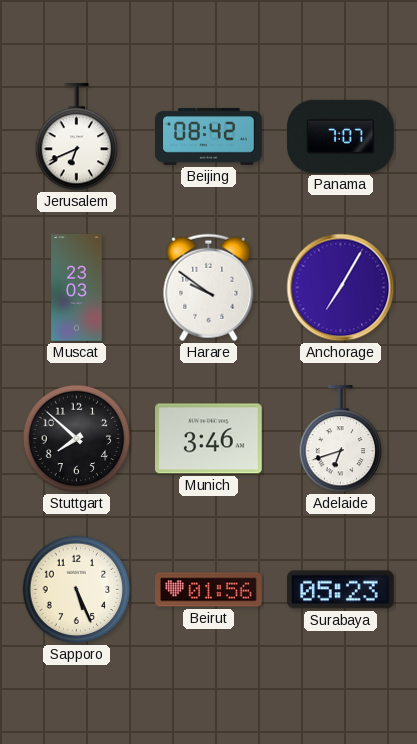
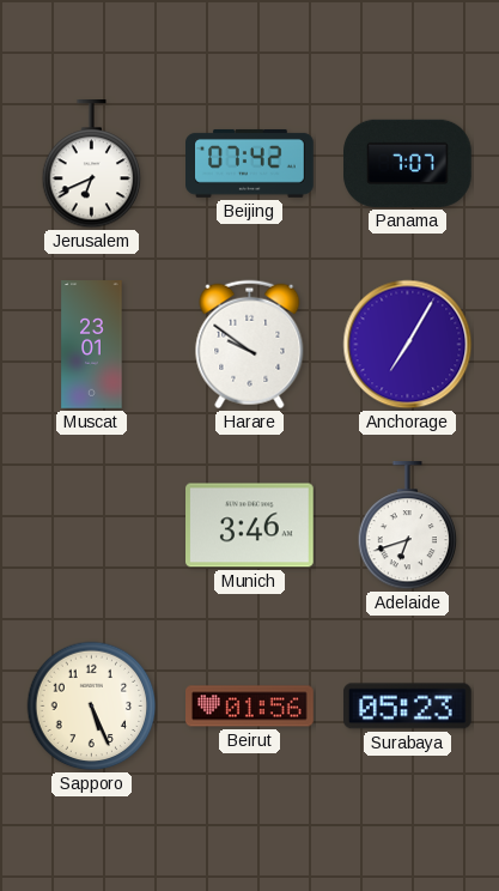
Beijing: 08:42 -> 07:42 (250, 163)
Muscat: 23:03 -> 23:01 (92, 345)
Stuttgart: 7:52 -> none (77, 439)
